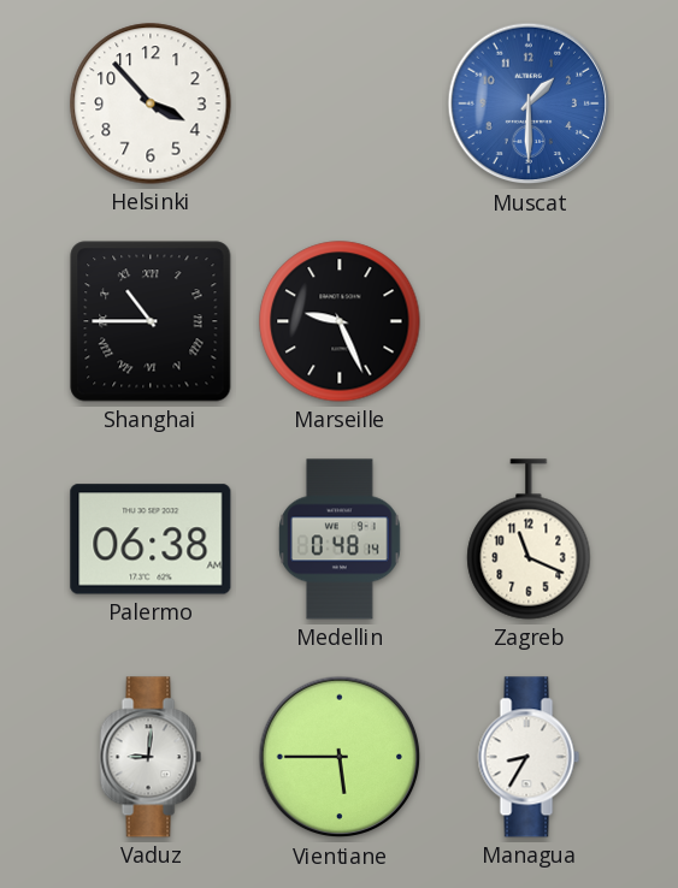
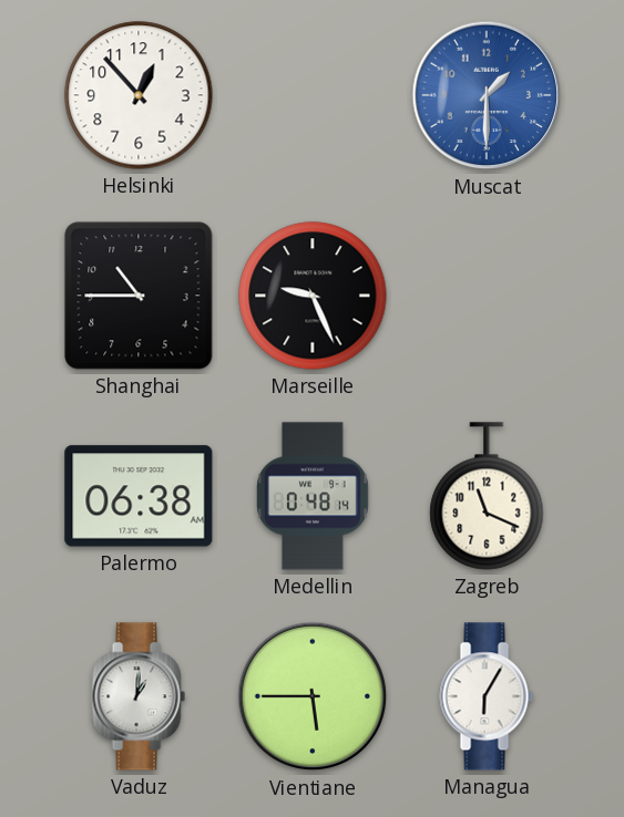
Helsinki: 3:53 -> 12:53 (139, 95)
Shanghai numerals: Roman -> Arabic (139, 296)
Vaduz: 9:01 -> 1:01 (139, 696)
Managua: 8:35 -> 6:05 (487, 696)
